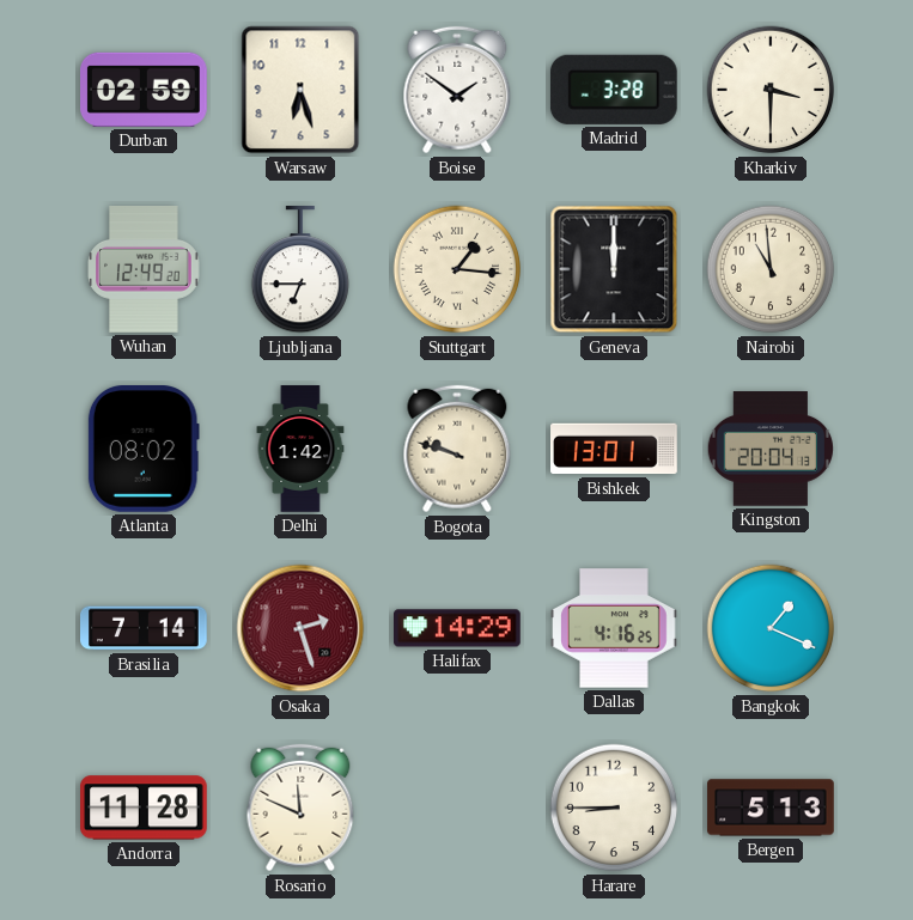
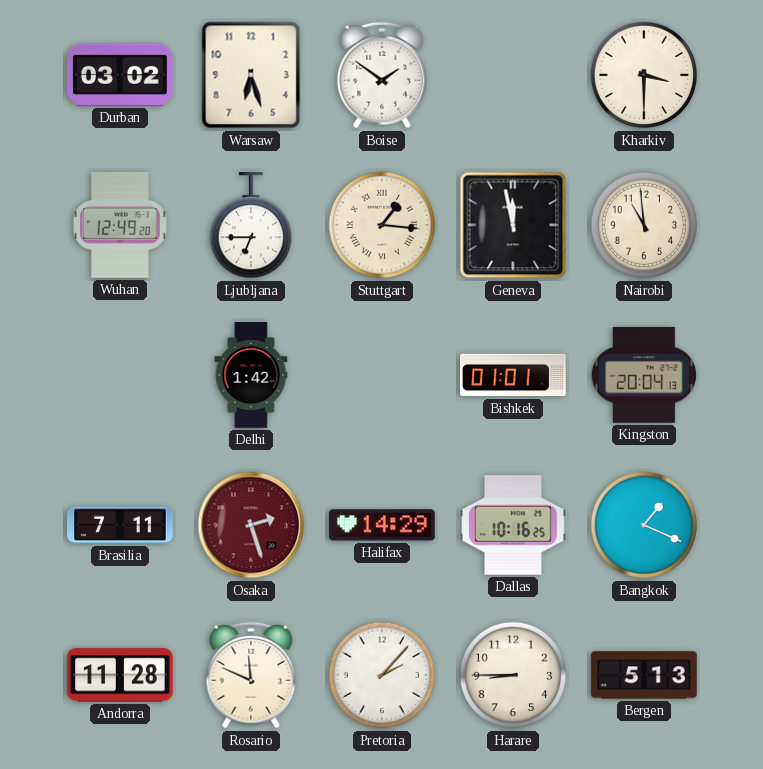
Durban: 02:59 -> 03:02 (121, 75)
Madrid: 3:28 -> none (614, 90)
Geneva: 12:00 -> 11:58 (513, 225)
Atlanta: 08:02 -> none (144, 450)
Bogota: 9:48 -> none (457, 449)
Bishkek: 13:01 -> 01:01 (513, 375)
Brasilia: 7:14 -> 7:11 (121, 525)
Dallas: 4:16 -> 10:16 (513, 525)
Pretoria: none -> 2:07 (382, 675)
